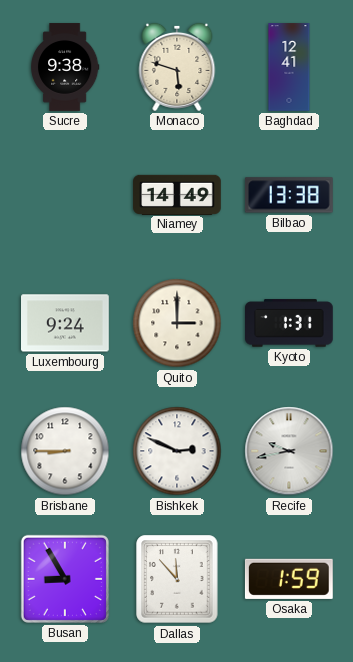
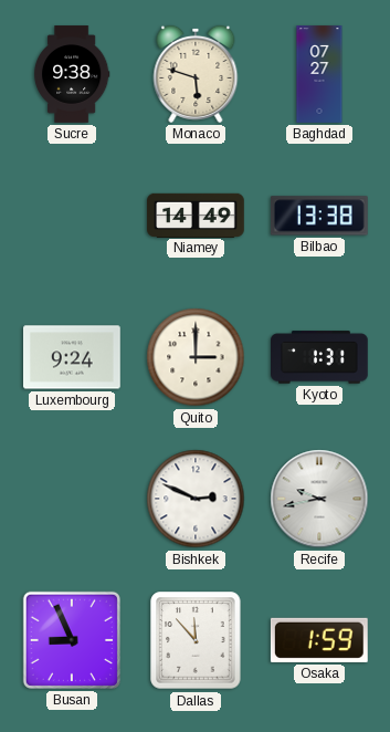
Baghdad: 12:41 -> 07:27 (319, 74)
Brisbane: 8:45 -> none (65, 451)
Busan: 8:55 -> 8:56 (72, 640)
